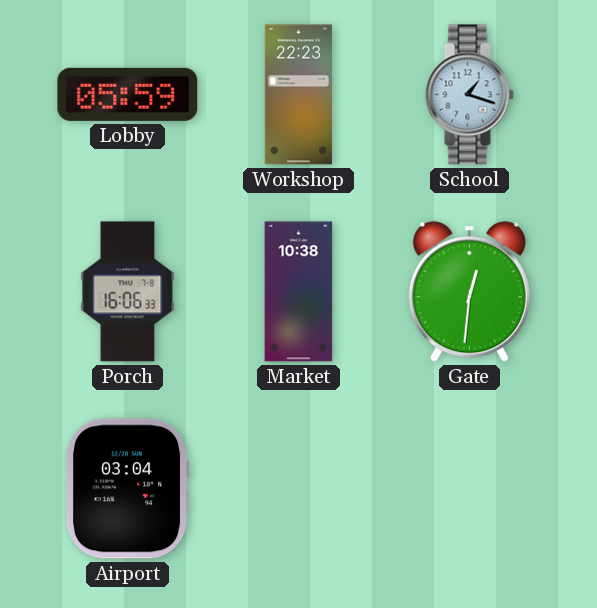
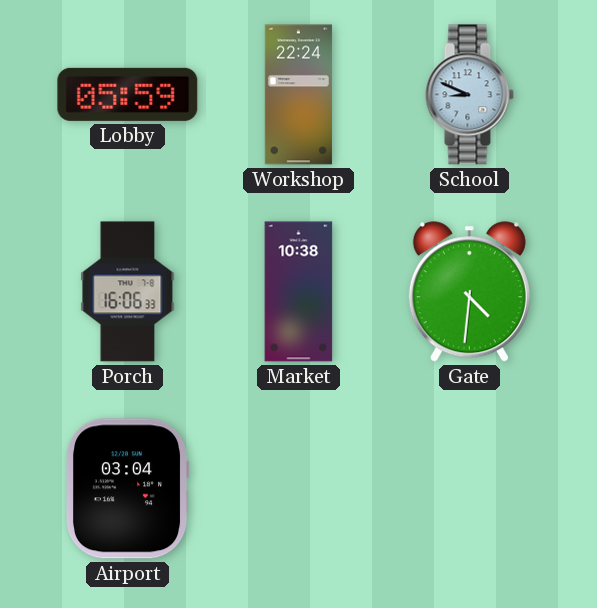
Workshop: 22:23 -> 22:24 (298, 95)
School: 1:18 -> 8:49 (469, 95)
Gate: 12:31 -> 4:31 (469, 292)
